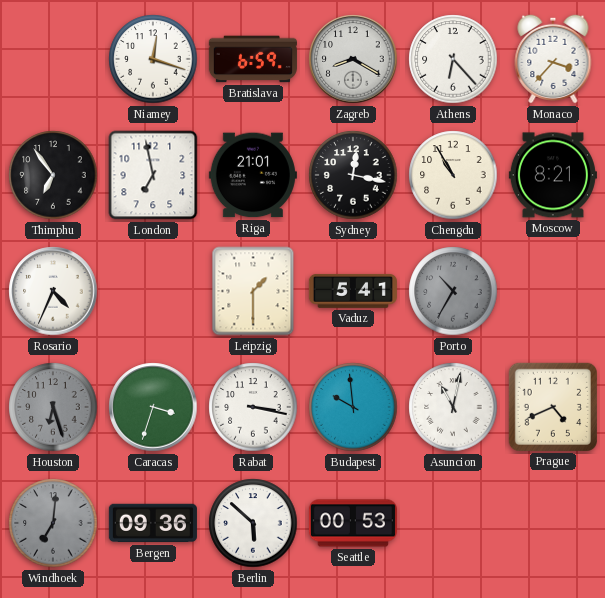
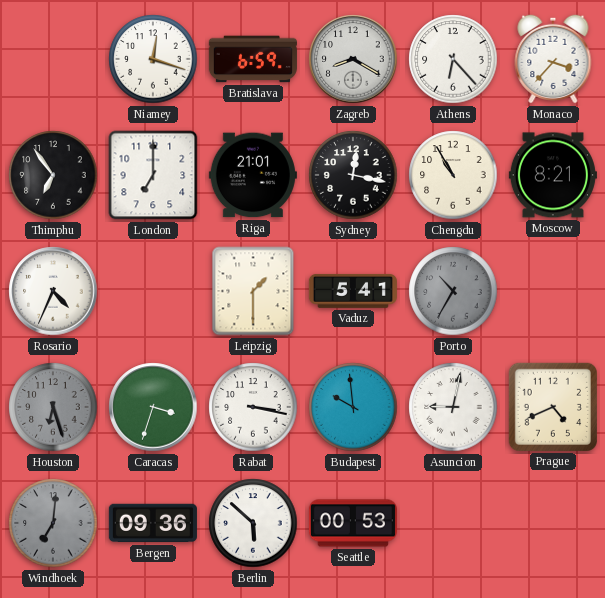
London: 6:58 -> 7:00 (153, 175)
Asuncion: 11:02 -> 9:02 (453, 407)
